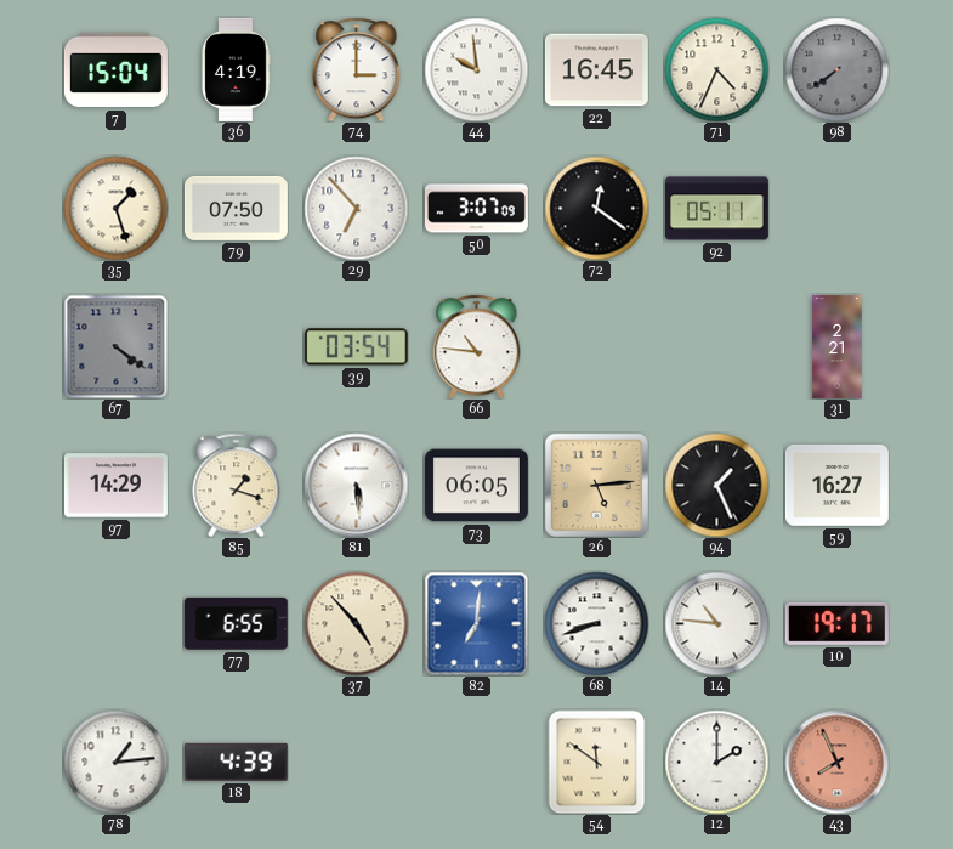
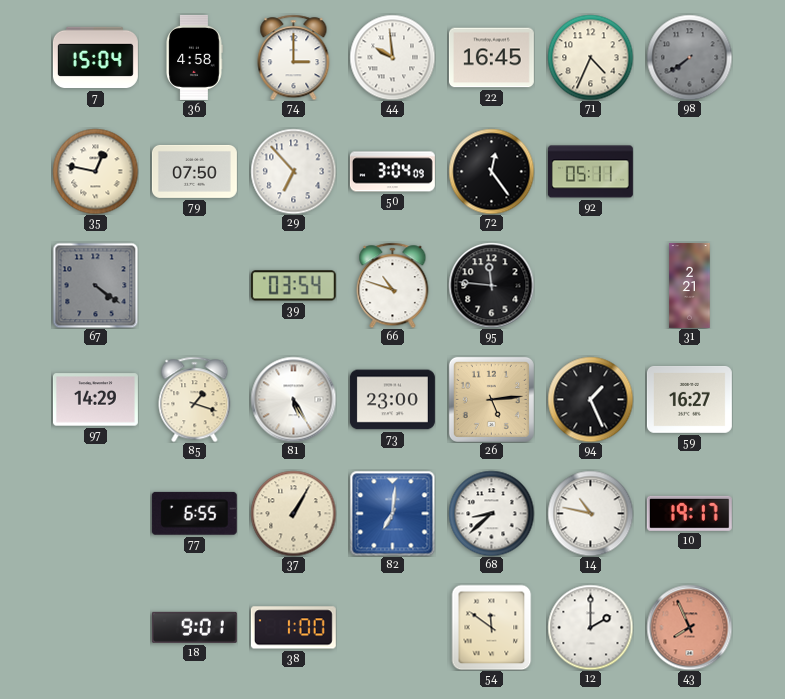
36: 4:19 -> 4:58 (194, 57)
35: 1:27 -> 12:47 (95, 171)
50: 3:07 -> 3:04 (392, 172)
72: 12:21 -> 12:24 (491, 171)
66: 10:46 -> 10:48 (393, 285)
95: none -> 11:46 (491, 285)
81: 5:29 -> 5:25 (293, 399)
73: 06:05 -> 23:00 (392, 400)
37: 4:53 -> 1:05 (293, 513)
68: 8:42 -> 8:38 (491, 513)
14: 10:46 -> 10:47 (590, 513)
78: 1:14 -> none (115, 762)
18: 4:39 -> 9:01 (194, 627)
38: none -> 1:00 (293, 628)
